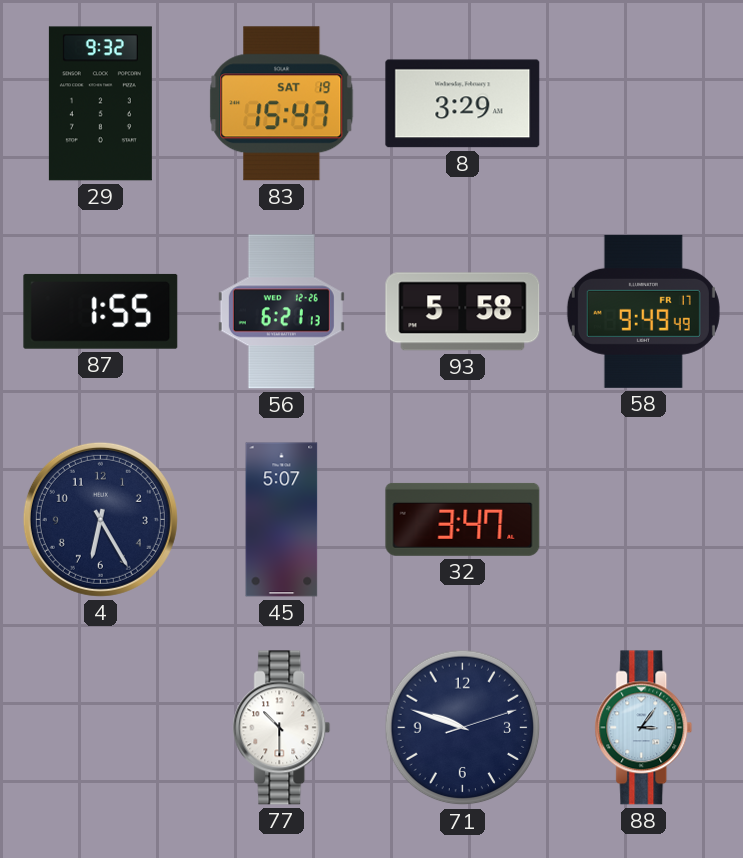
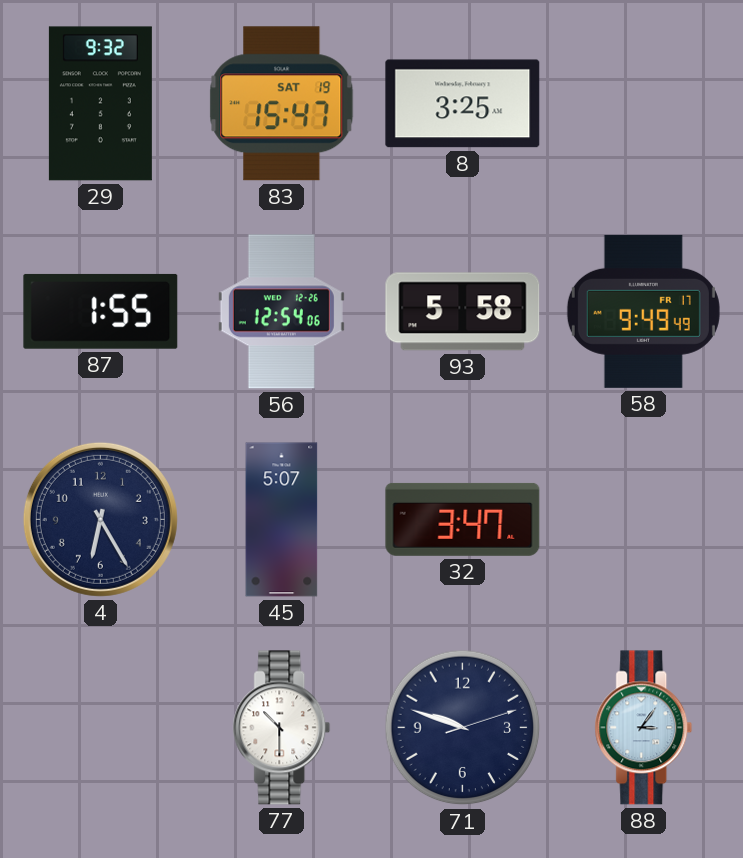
8: 3:29 -> 3:25 (463, 104)
56: 6:21 -> 12:54 (281, 312)
